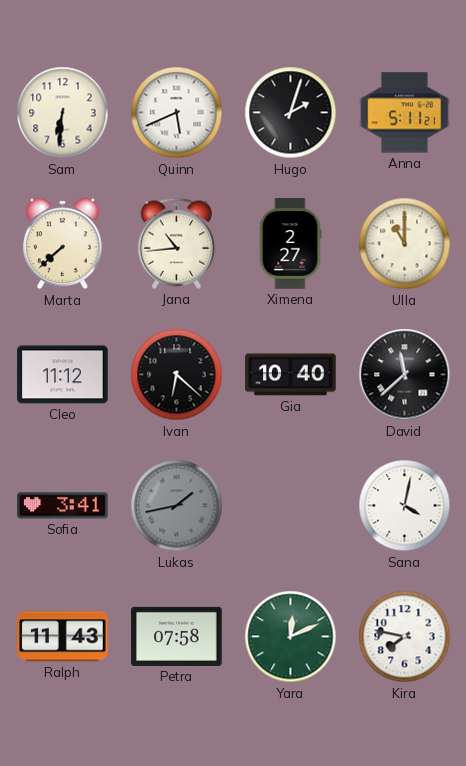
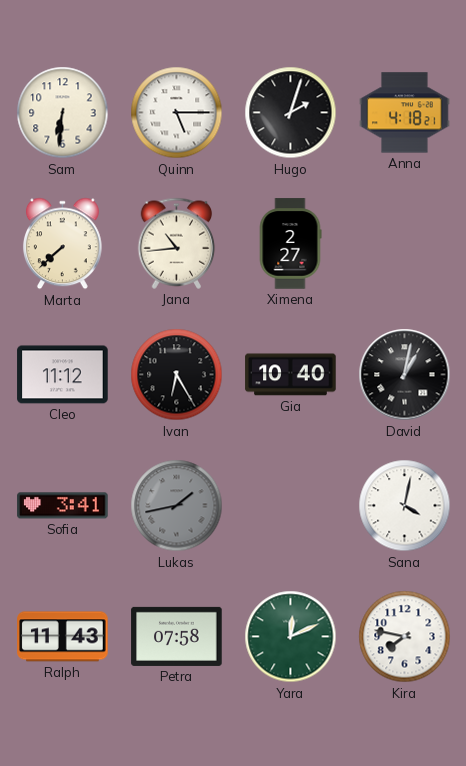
Quinn: 5:41 -> 5:15 (177, 113)
Anna: 5:11 -> 4:18 (405, 113)
Ulla: 11:00 -> none (405, 244)
Ivan: 6:22 -> 6:25 (177, 375)
David: 11:38 -> 1:02 (405, 375)
